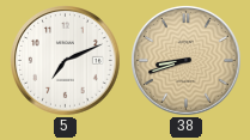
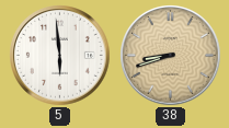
5: 7:11 -> 5:59 (60, 56)
